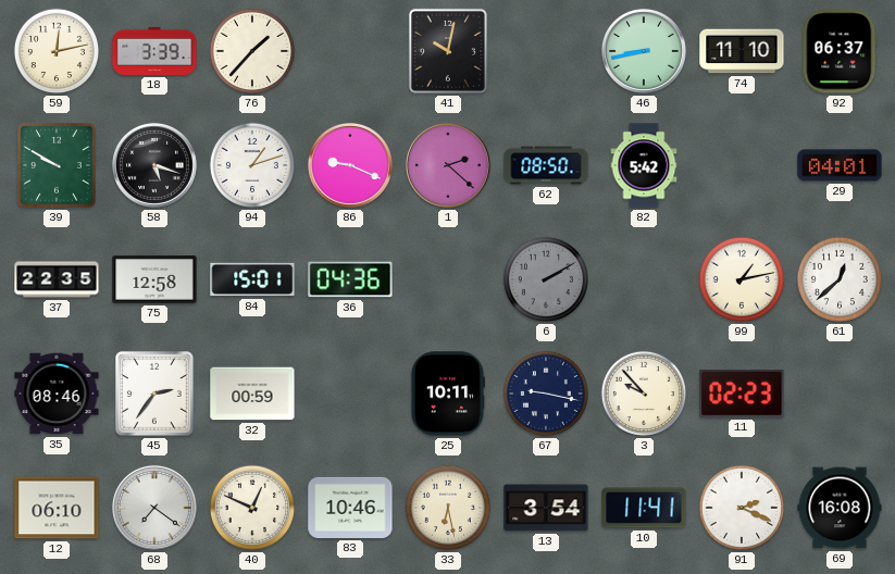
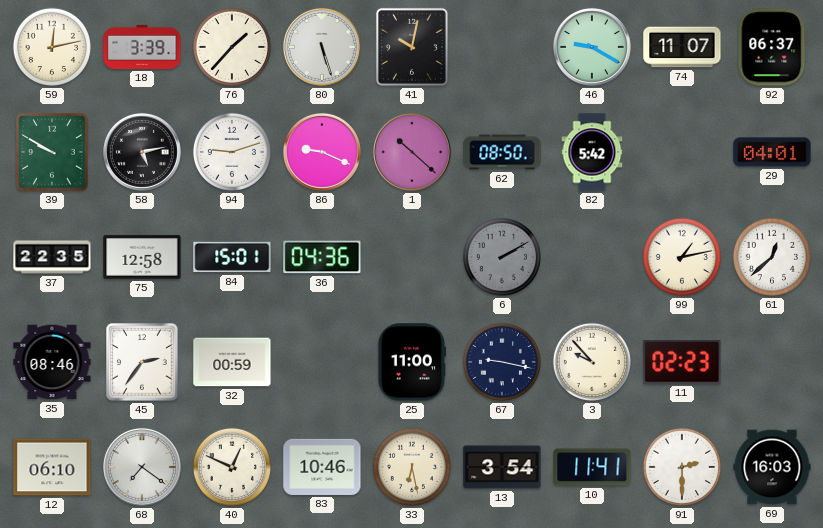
80: none -> 5:27 (322, 47)
46: 8:43 -> 9:20 (592, 47)
74: 11:10 -> 11:07 (682, 47)
58: 5:18 -> 5:13 (142, 152)
94: 1:12 -> 9:12 (232, 152)
1: 2:22 -> 10:22 (412, 152)
25: 10:11 -> 11:00 (411, 362)
91: 2:19 -> 2:30 (682, 467)
69: 16:08 -> 16:03 (772, 467)
